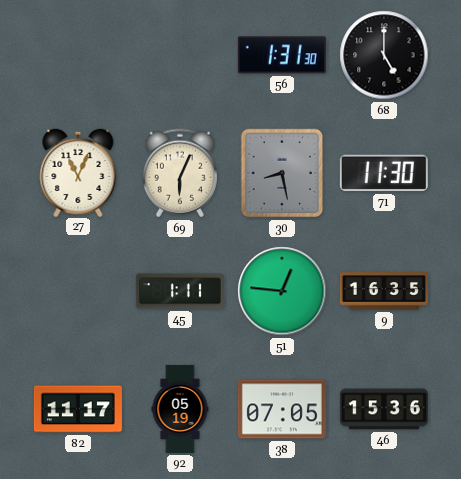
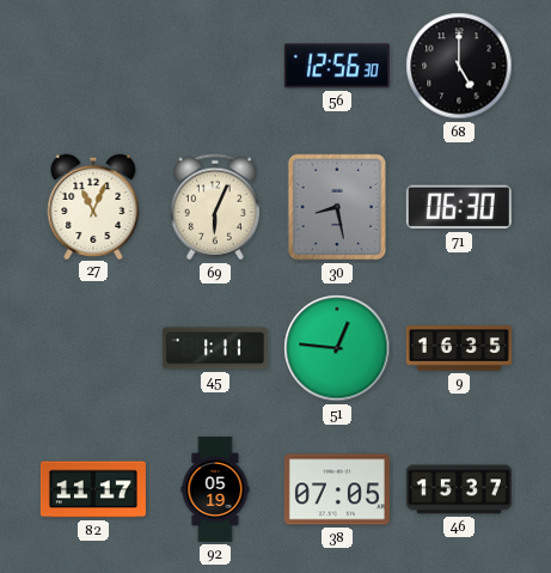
56: 1:31 -> 12:56 (337, 66)
71: 11:30 -> 06:30 (459, 207)
46: 15:36 -> 15:37 (459, 489)
